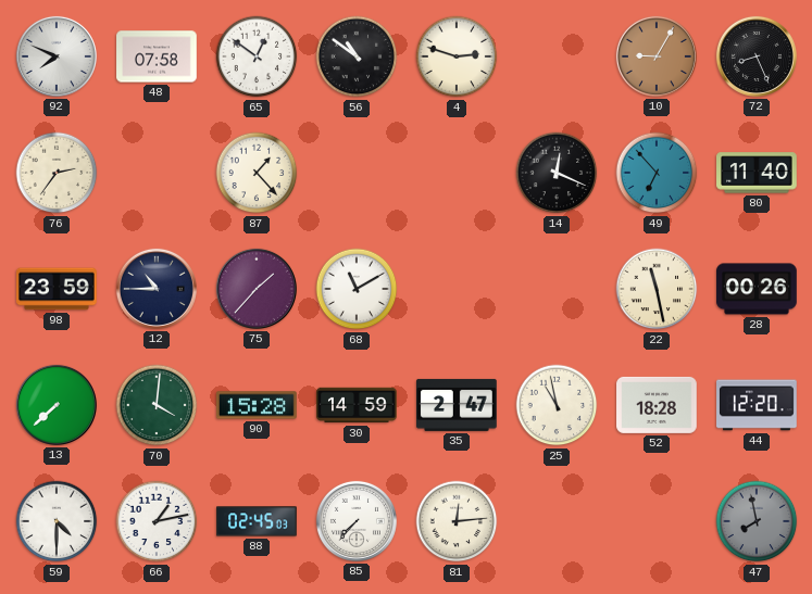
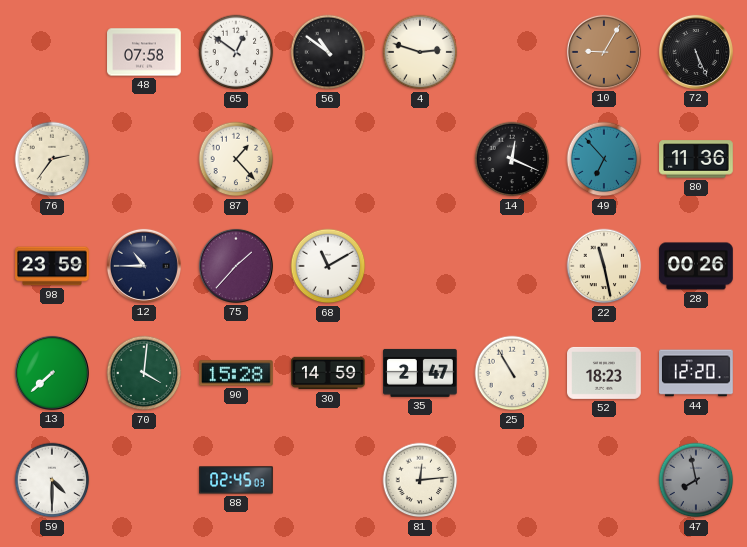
92: 7:49 -> none (57, 56)
72: 8:26 -> 5:26 (696, 52)
80: 11:40 -> 11:36 (696, 159)
25: 10:58 -> 10:55 (512, 373)
52: 18:28 -> 18:23 (604, 373)
66: 1:13 -> none (157, 521)
85: 7:37 -> none (357, 521)
